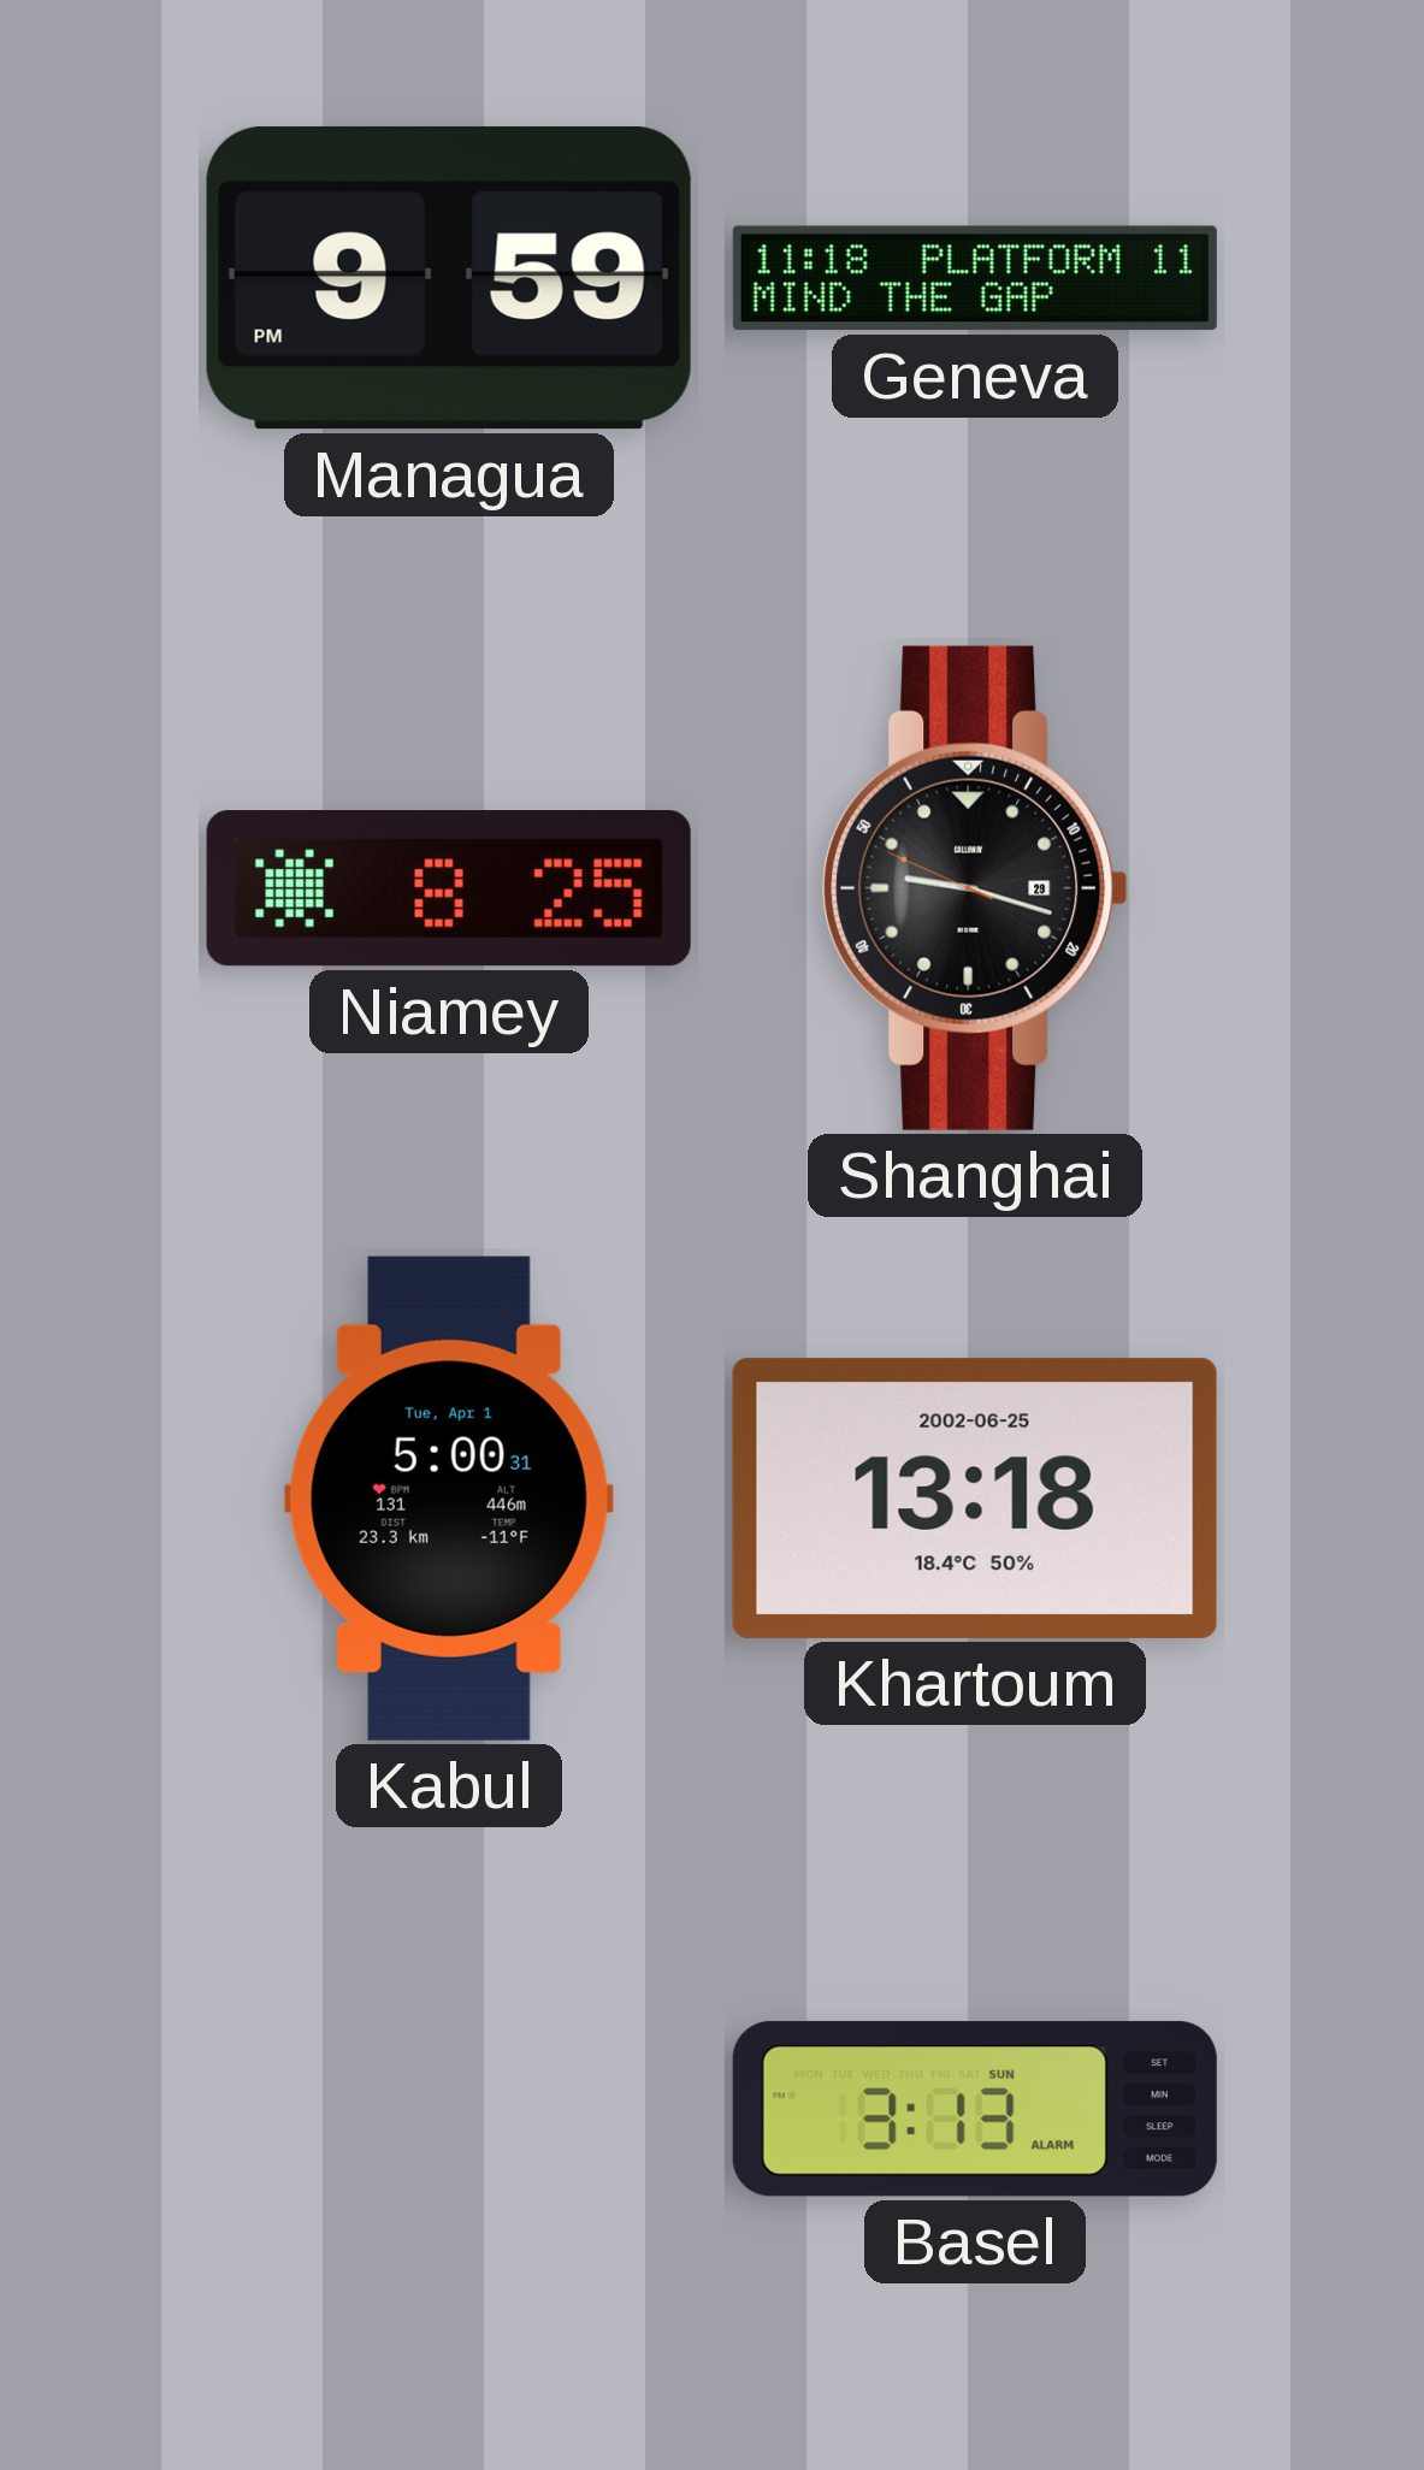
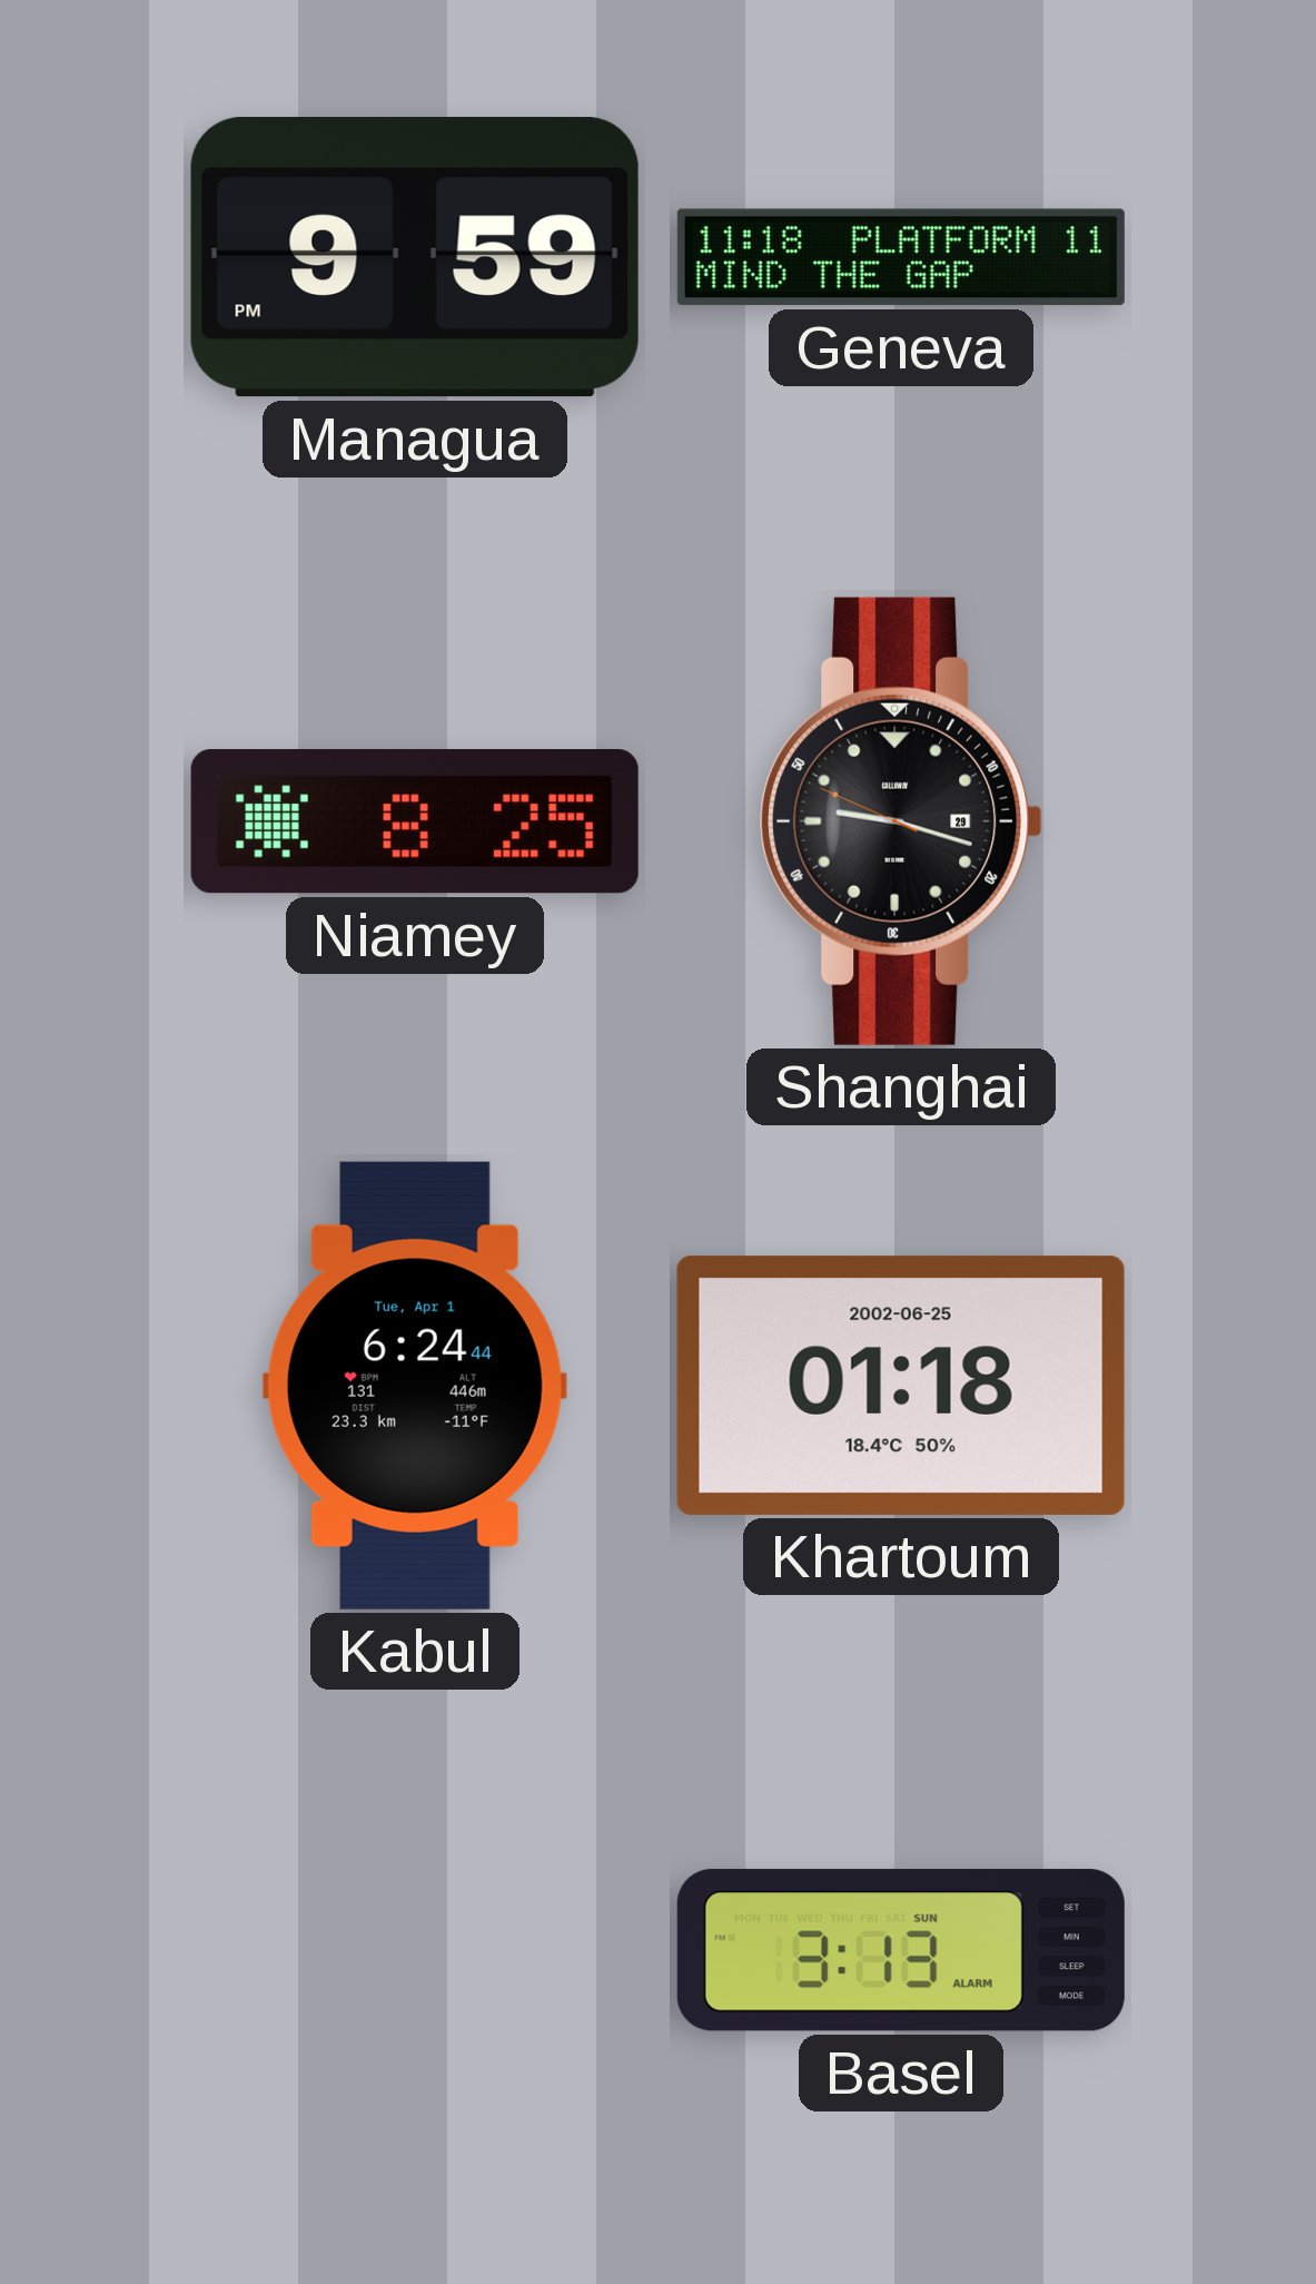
Kabul: 5:00 -> 6:24 (415, 1386)
Khartoum: 13:18 -> 01:18 (901, 1386)
